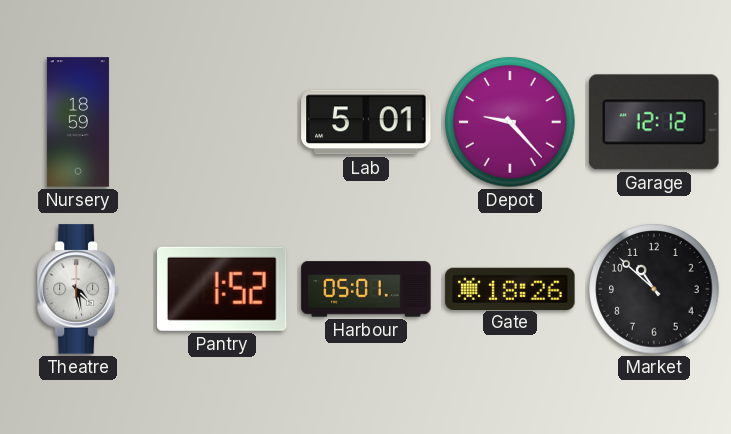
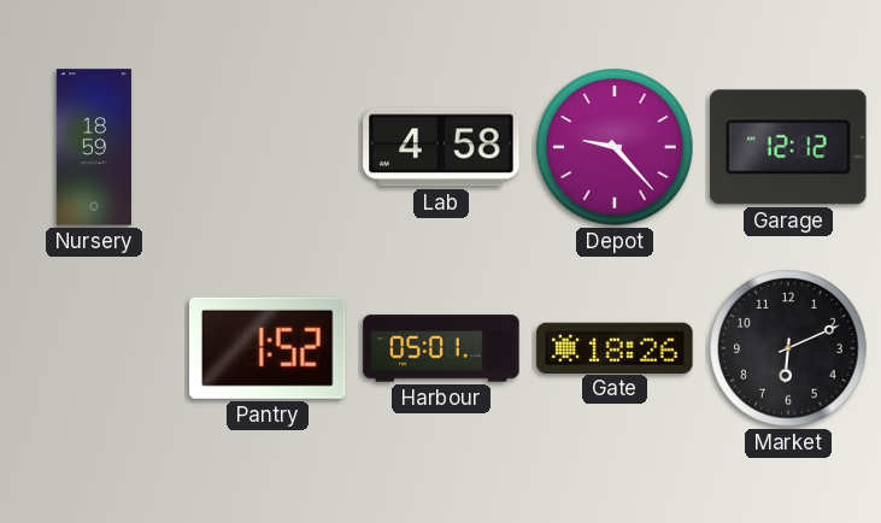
Lab: 5:01 -> 4:58 (441, 147)
Theatre: 4:28 -> none (78, 289)
Market: 10:52 -> 6:11 (788, 348)
